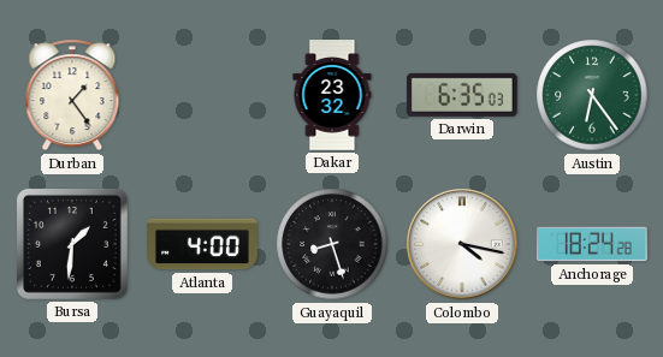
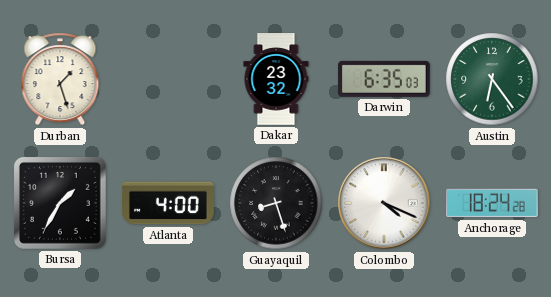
Durban: 1:24 -> 1:27 (60, 79)
Bursa: 1:31 -> 1:35 (60, 203)
Colombo: 4:17 -> 4:19 (384, 203)
